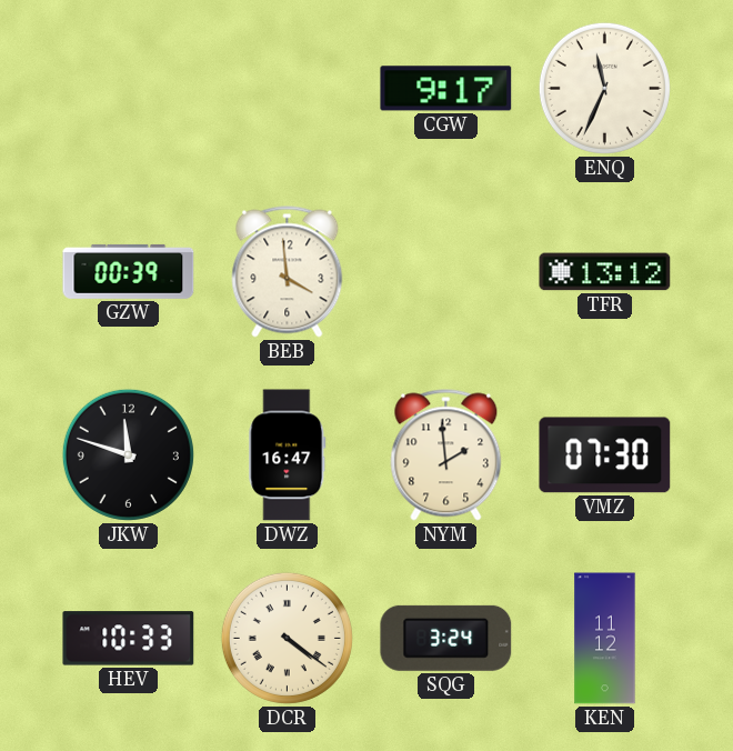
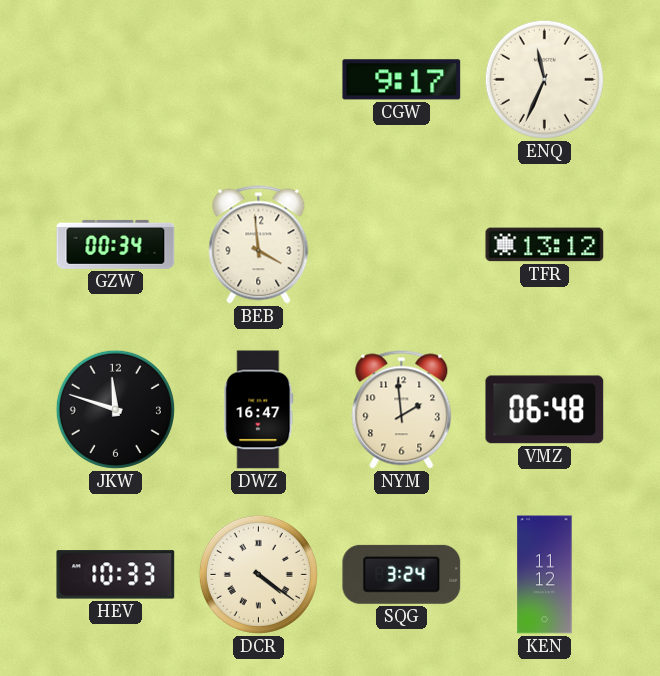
GZW: 00:39 -> 00:34 (116, 244)
VMZ: 07:30 -> 06:48 (545, 410)
